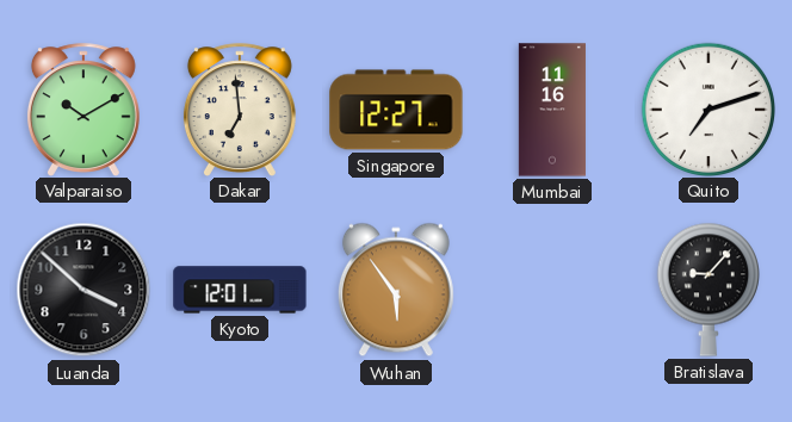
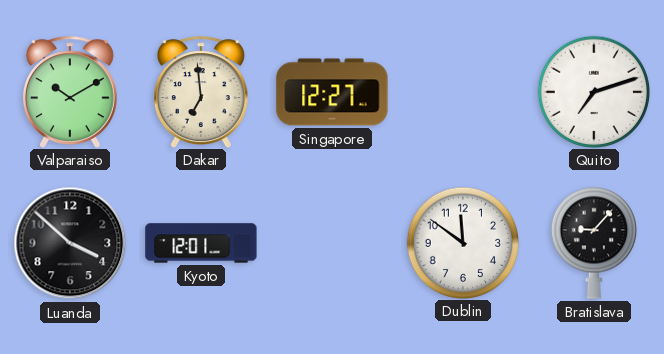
Mumbai: 11:16 -> none (552, 110)
Wuhan: 5:54 -> none (396, 290)
Dublin: none -> 11:51 (462, 242)
